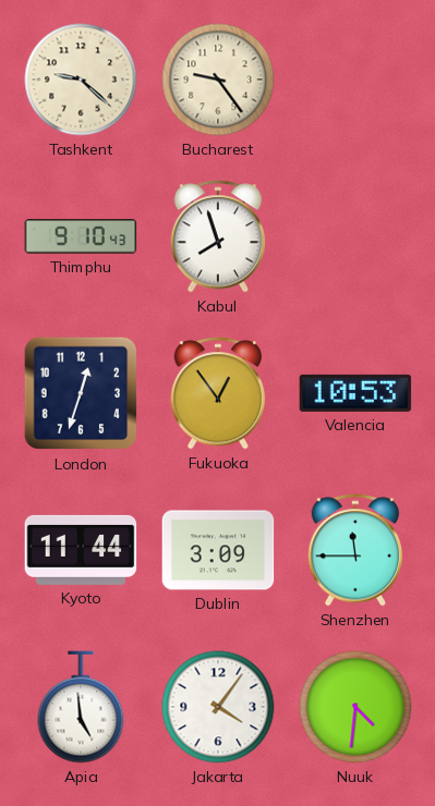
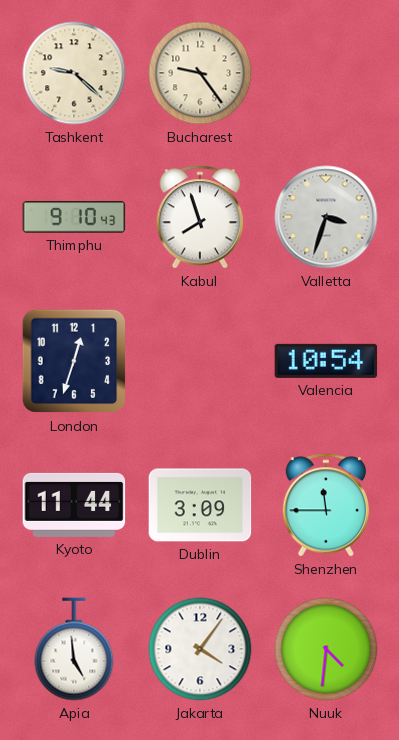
Valletta: none -> 3:33 (326, 217)
Fukuoka: 12:54 -> none (218, 393)
Valencia: 10:53 -> 10:54 (326, 361)
